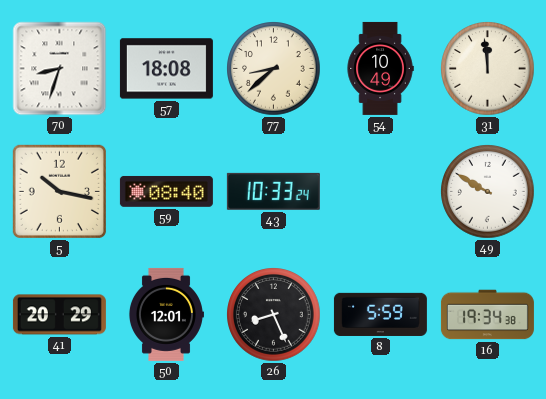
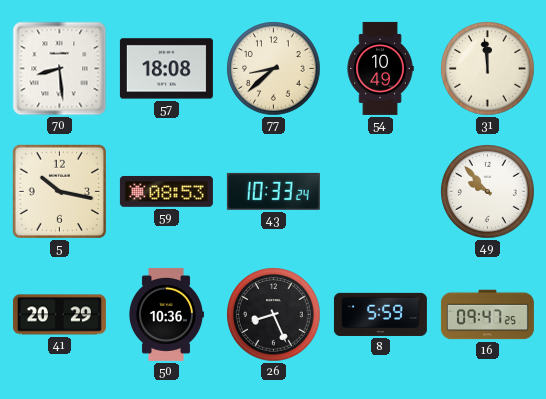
70: 8:33 -> 8:29 (60, 69)
59: 08:40 -> 08:53 (166, 191)
49: 9:50 -> 9:53 (488, 192)
50: 12:01 -> 10:36 (166, 314)
16: 19:34 -> 09:47 (487, 315)
